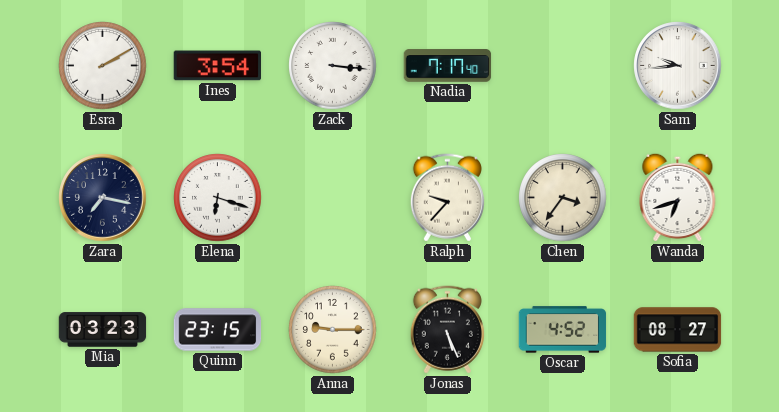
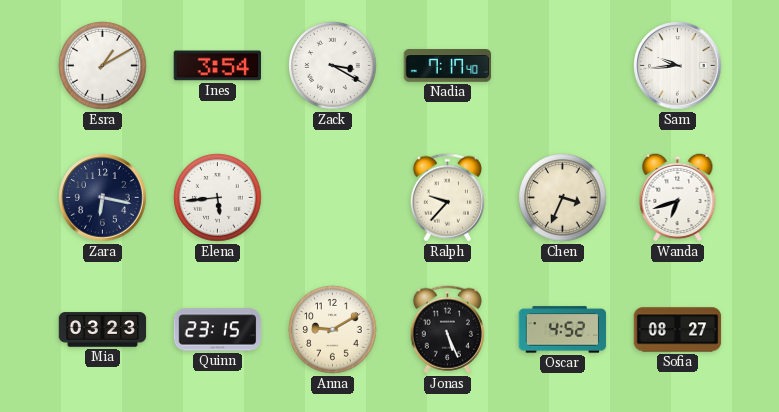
Esra: 2:10 -> 1:10 (103, 66)
Zack: 3:16 -> 3:20 (333, 66)
Zara: 7:17 -> 6:17 (103, 198)
Elena: 6:18 -> 5:44 (218, 198)
Chen: 3:36 -> 3:34 (563, 198)
Anna: 9:15 -> 9:10 (333, 330)
